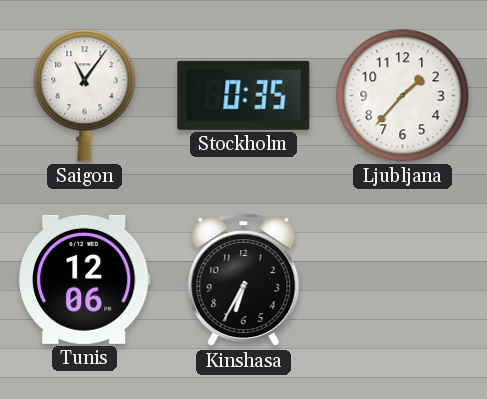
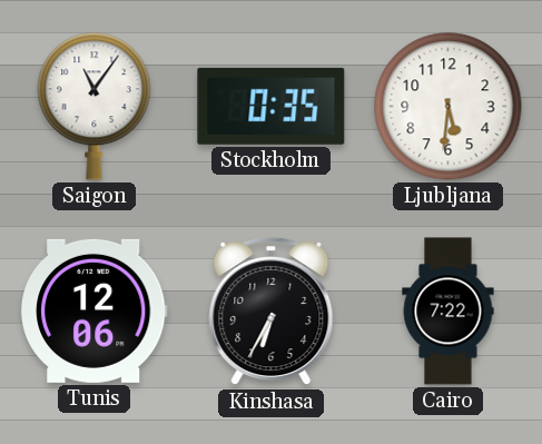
Ljubljana: 1:37 -> 5:31 (449, 107)
Cairo: none -> 7:22 (449, 312)
